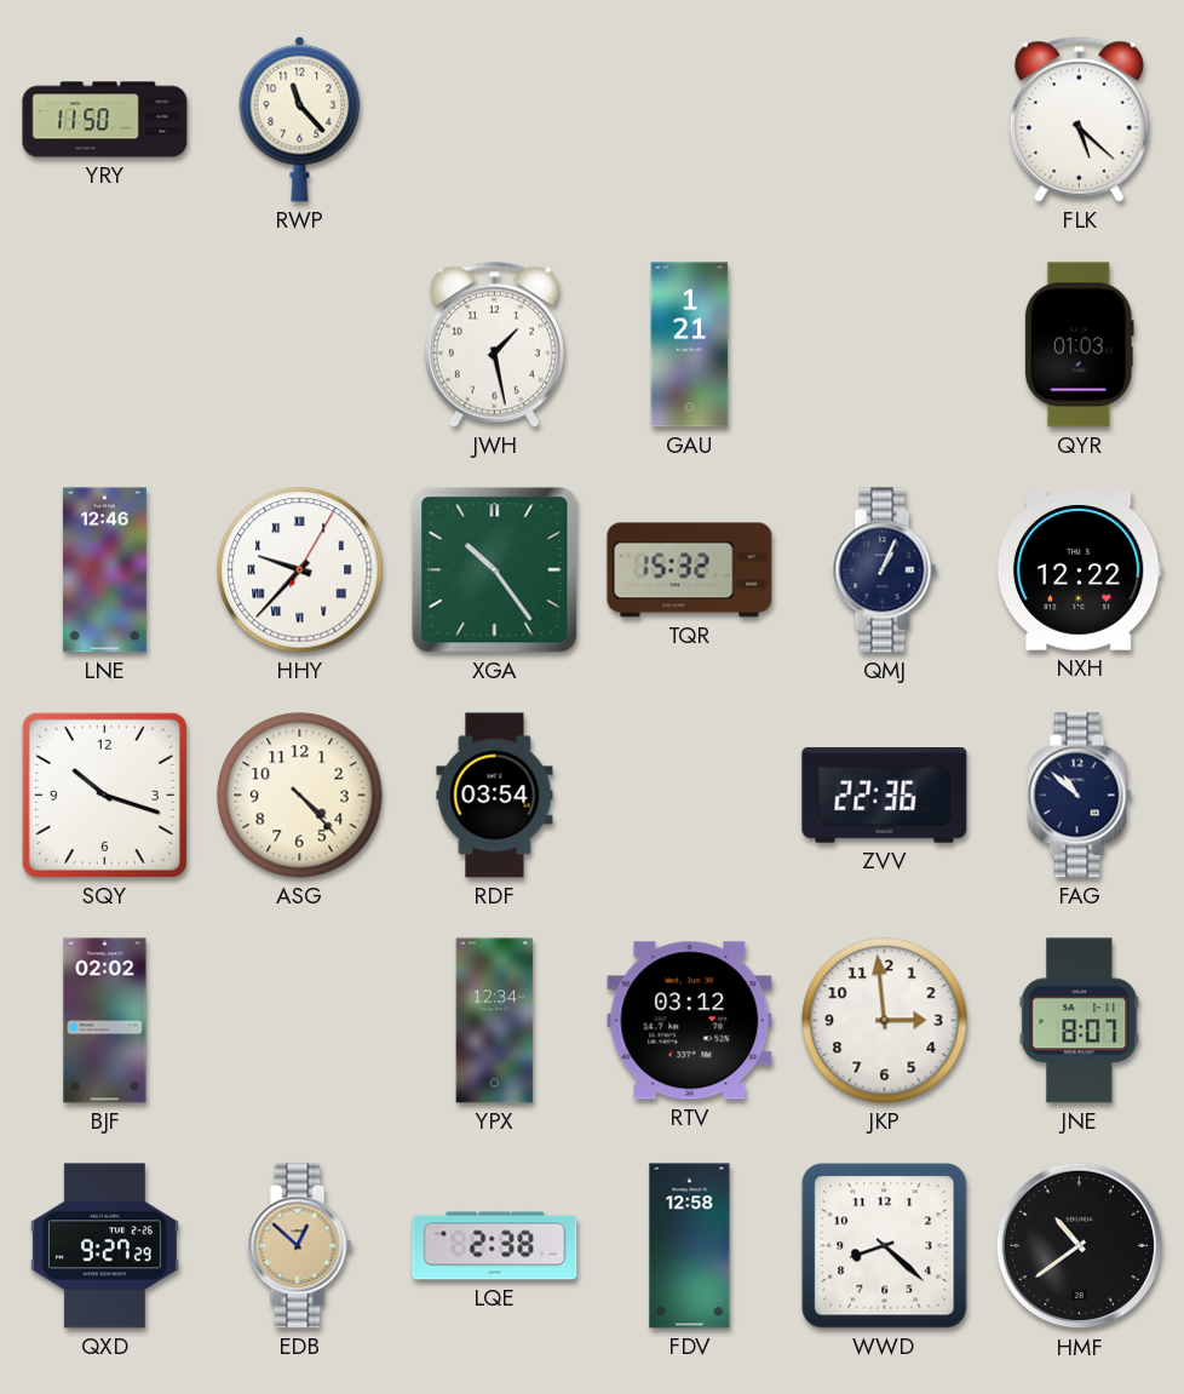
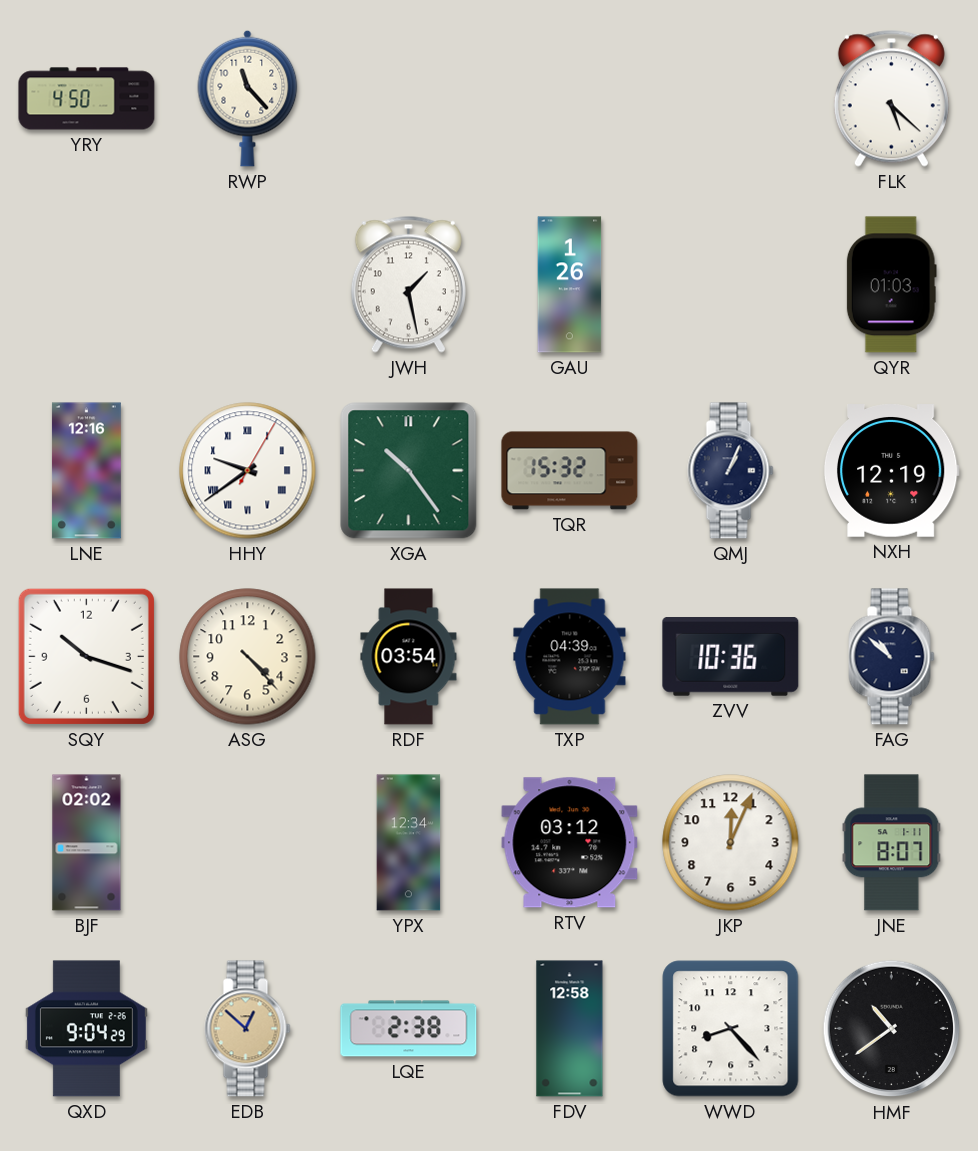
YRY: 11:50 -> 4:50 (87, 99)
GAU: 1:21 -> 1:26 (570, 285)
LNE: 12:46 -> 12:16 (86, 471)
HHY: 9:37 -> 9:39 (248, 471)
NXH: 12:22 -> 12:19 (891, 471)
TXP: none -> 04:39 (570, 657)
ZVV: 22:36 -> 10:36 (731, 657)
JKP: 2:59 -> 12:04 (731, 843)
QXD: 9:27 -> 9:04 (86, 1029)
WWD: 8:22 -> 8:23 (731, 1029)
